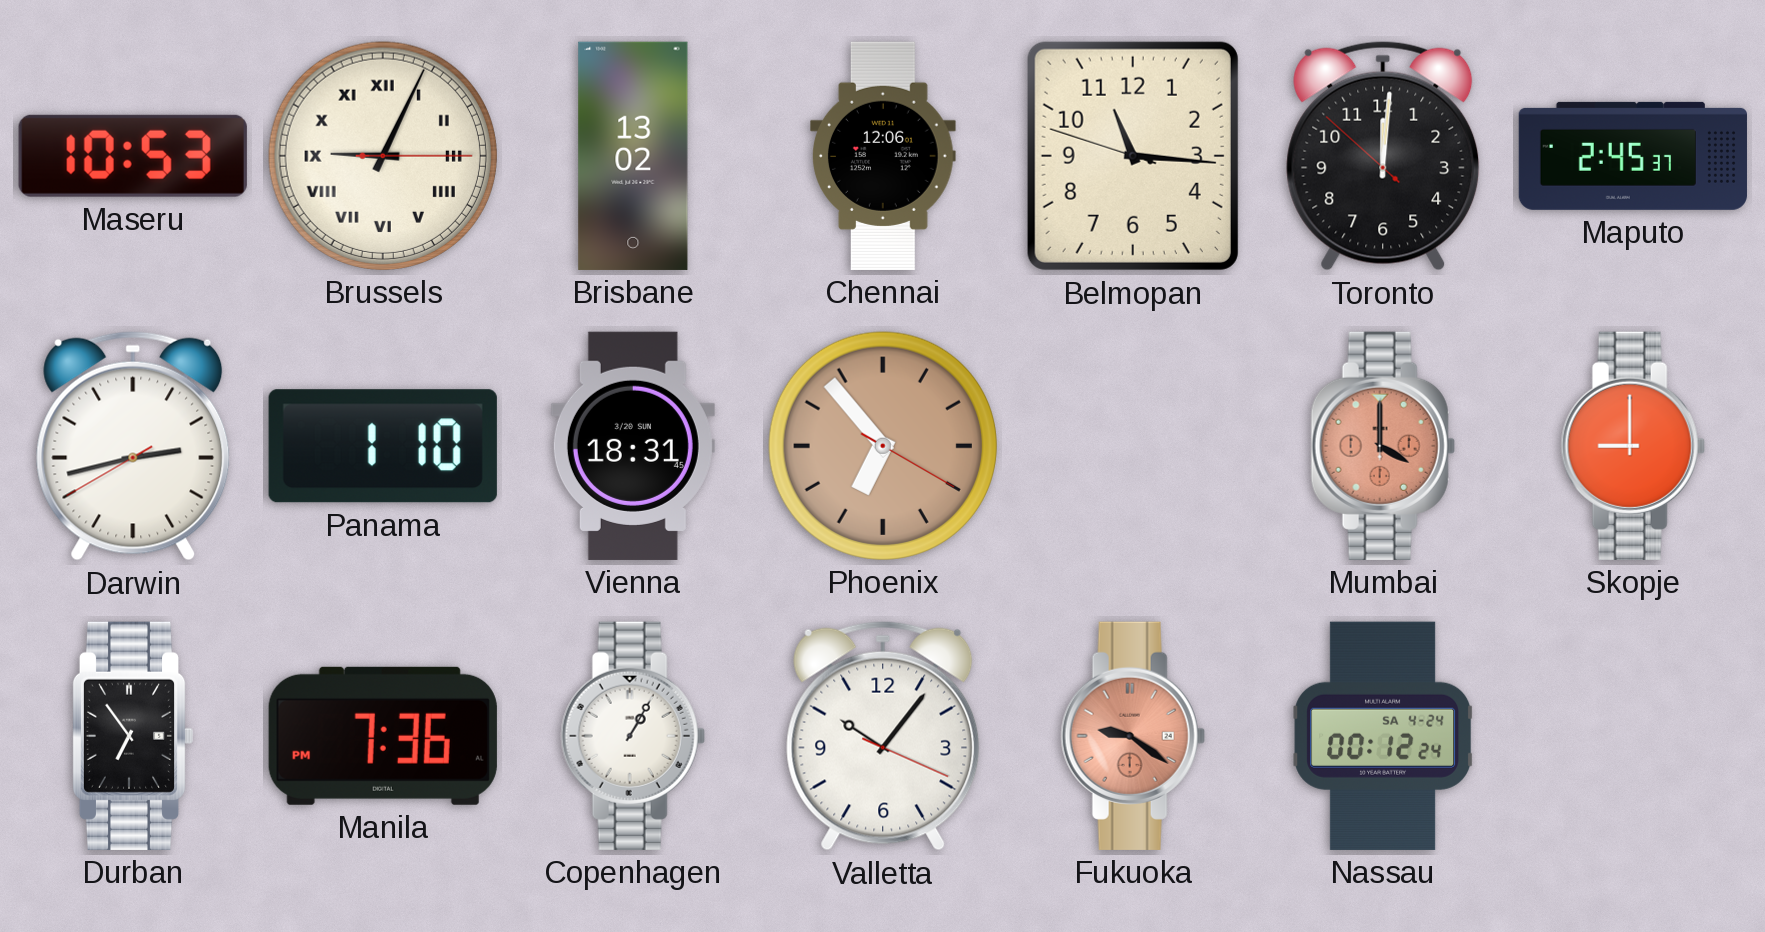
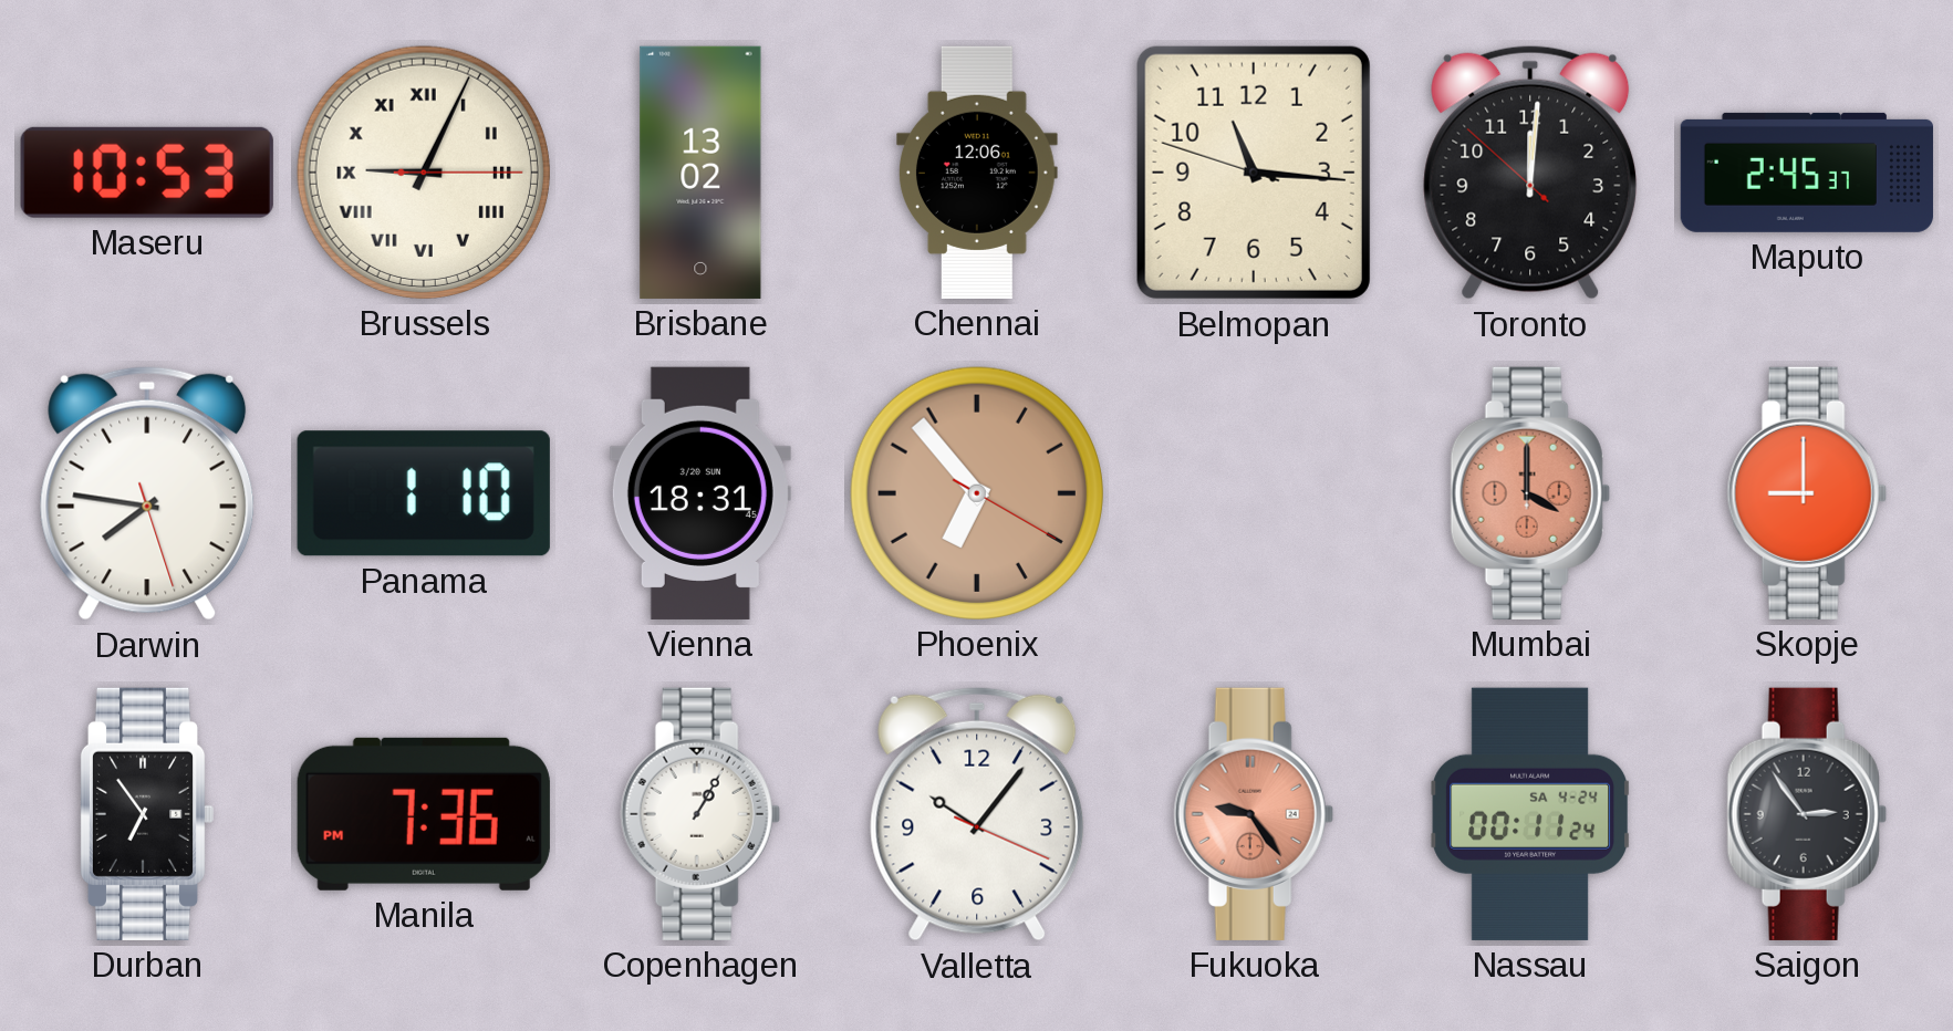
Darwin: 2:42 -> 7:46 (147, 493)
Fukuoka: 9:21 -> 9:24 (1254, 814)
Nassau: 00:12 -> 00:11 (1531, 814)
Saigon: none -> 2:54 (1807, 814)
